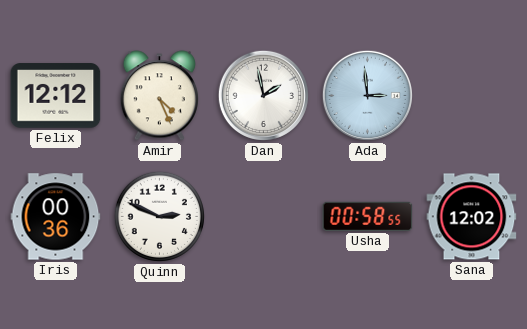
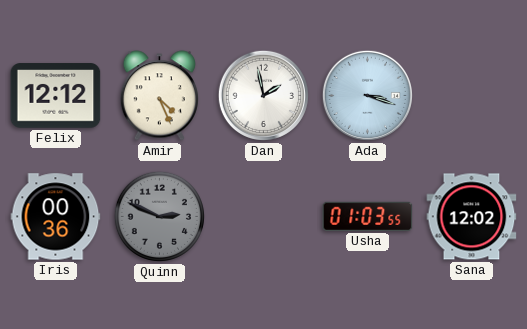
Ada: 2:59 -> 3:18 (367, 95)
Quinn dial: white -> grey (159, 216)
Usha: 00:58 -> 01:03 (368, 216)
